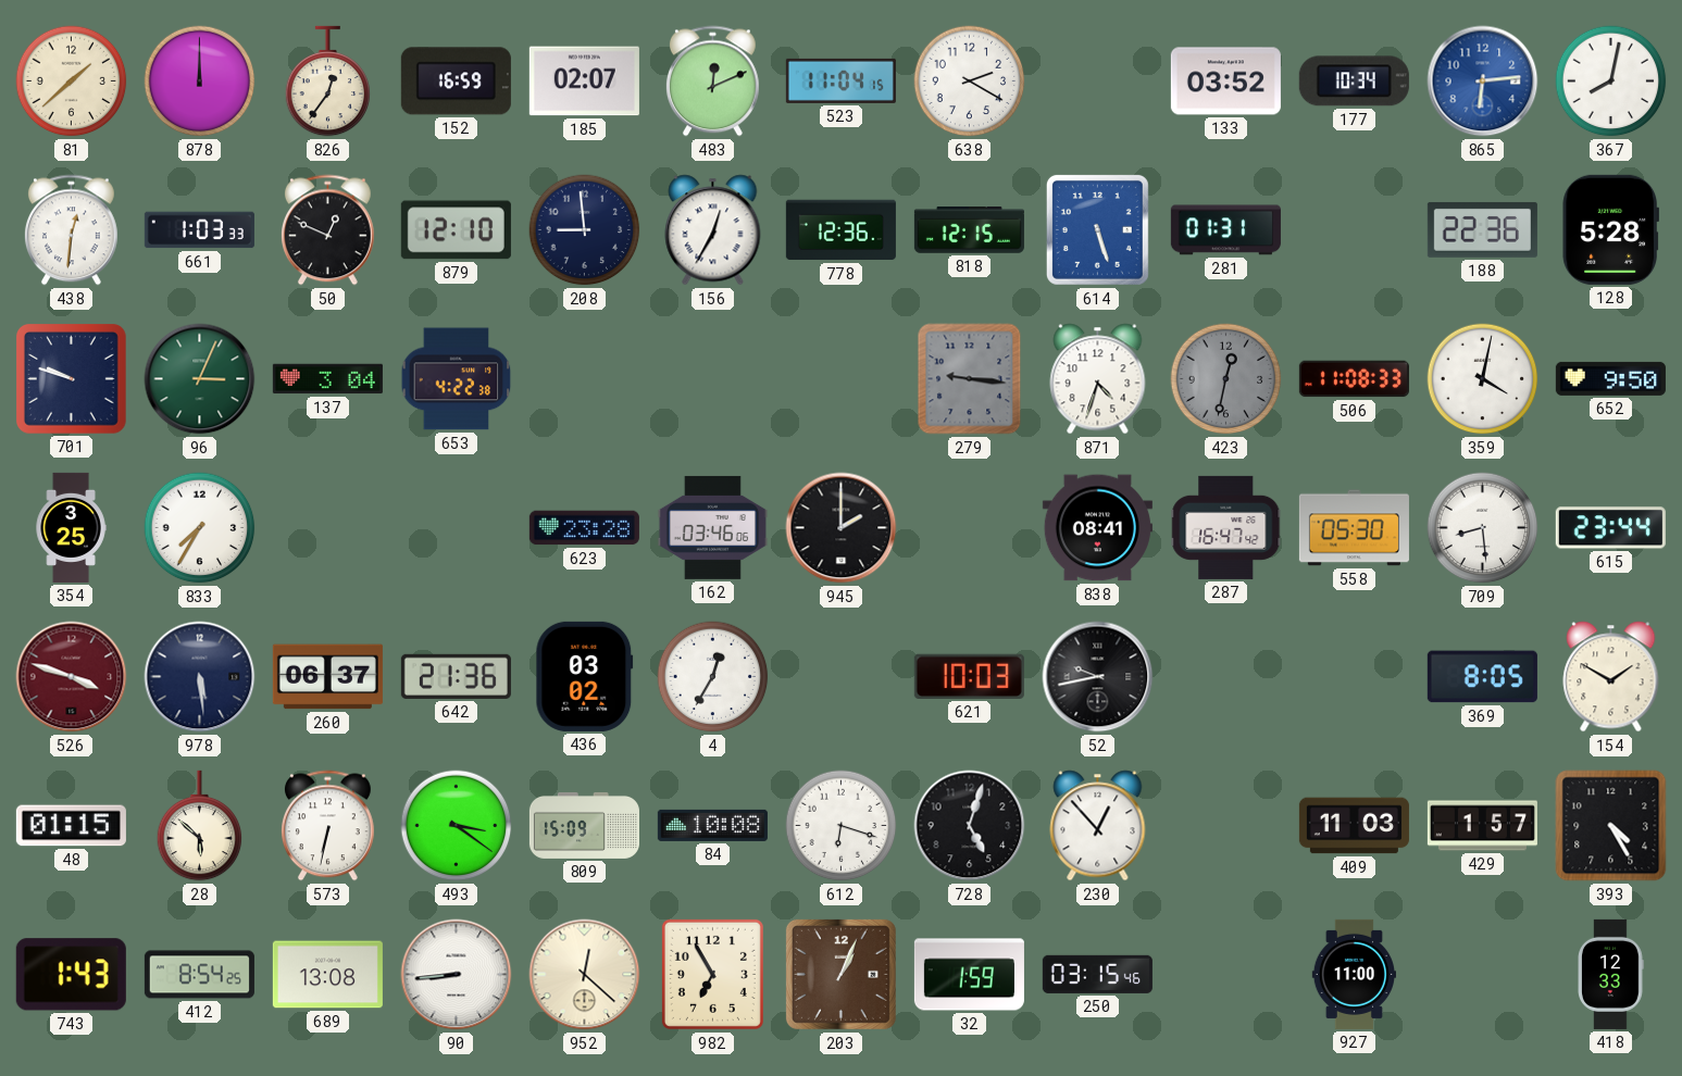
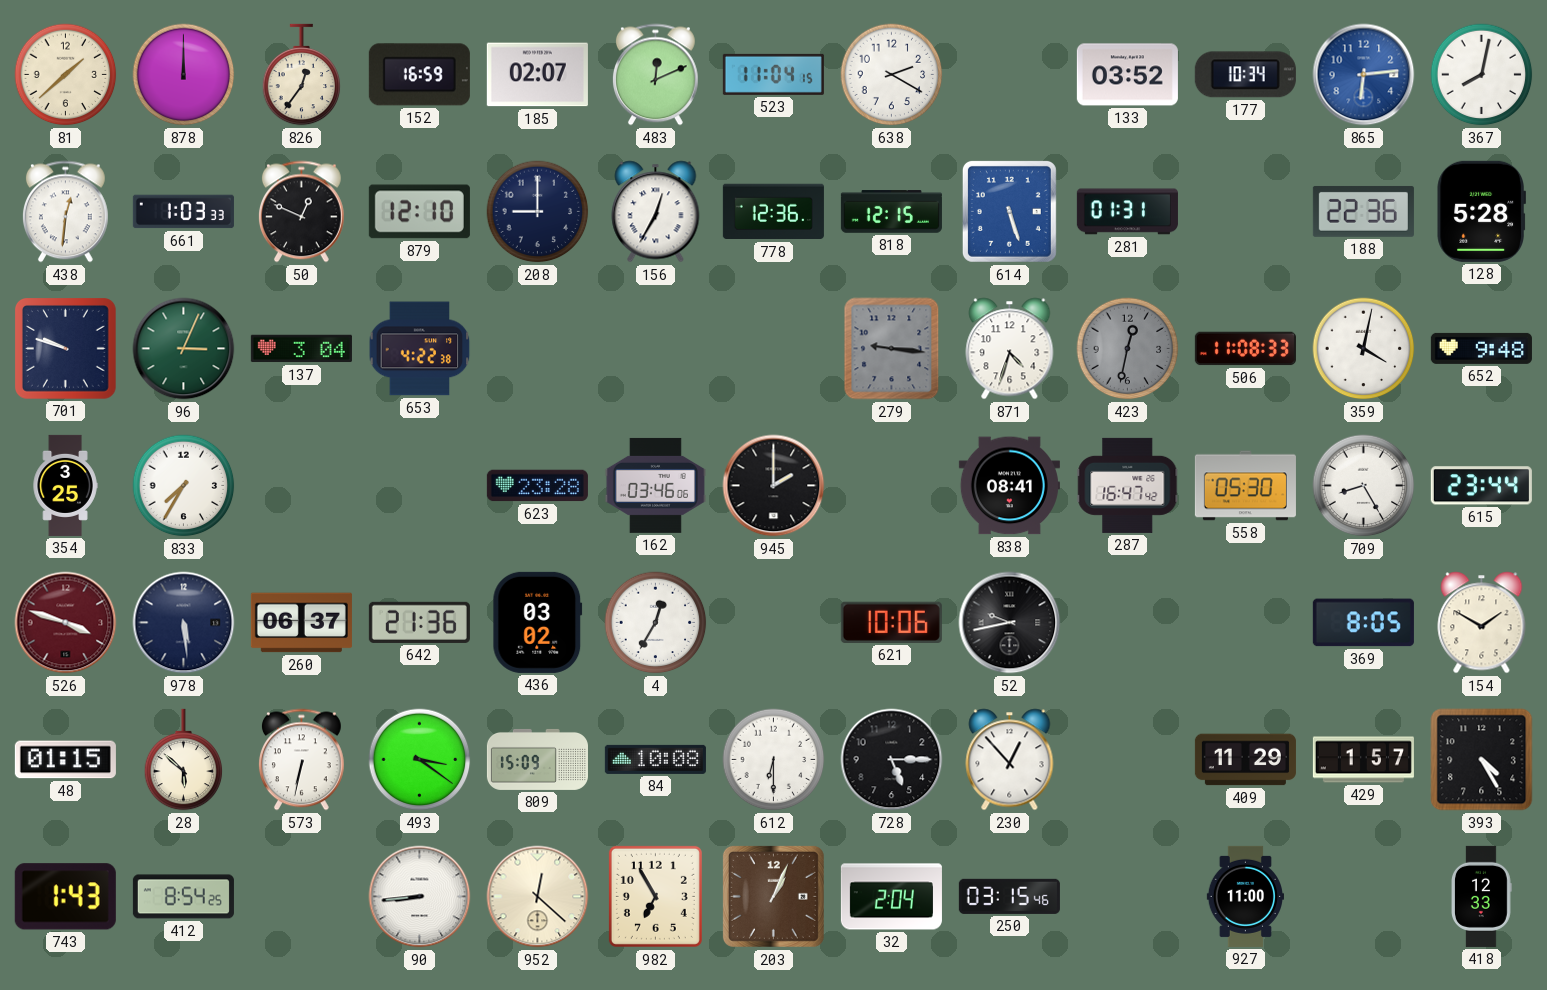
208: 8:59 -> 9:00 (538, 212)
652: 9:50 -> 9:48 (1481, 348)
709: 8:29 -> 8:25 (1364, 486)
621: 10:03 -> 10:06 (891, 622)
612: 6:18 -> 6:30 (774, 760)
728: 5:03 -> 5:15 (892, 760)
409: 11:03 -> 11:29 (1245, 760)
689: 13:08 -> none (327, 975)
32: 1:59 -> 2:04 (891, 897)
